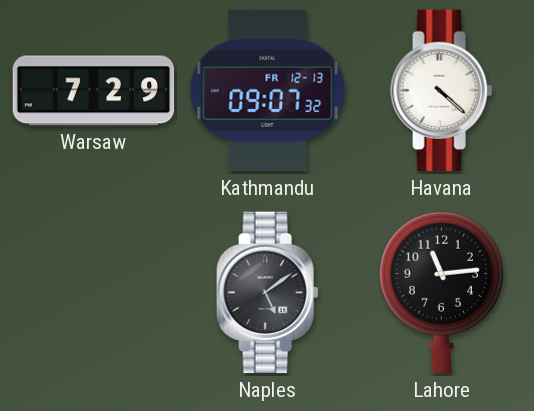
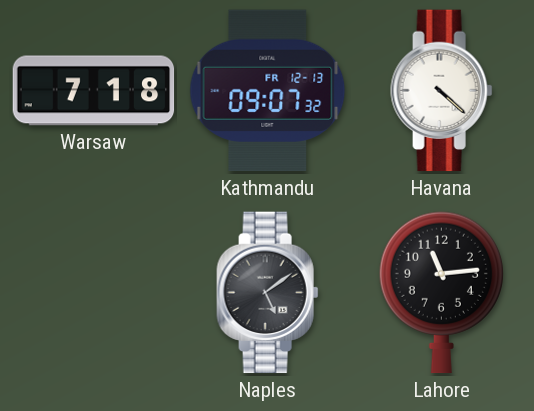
Warsaw: 7:29 -> 7:18 (94, 91)
